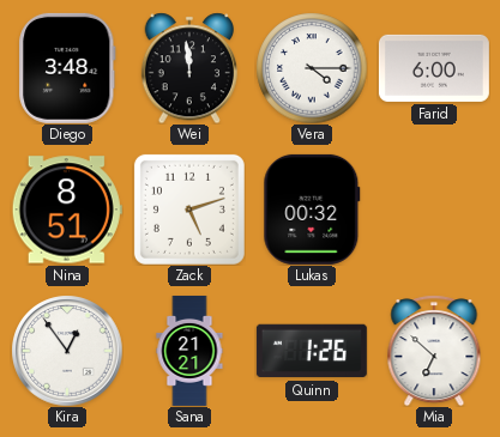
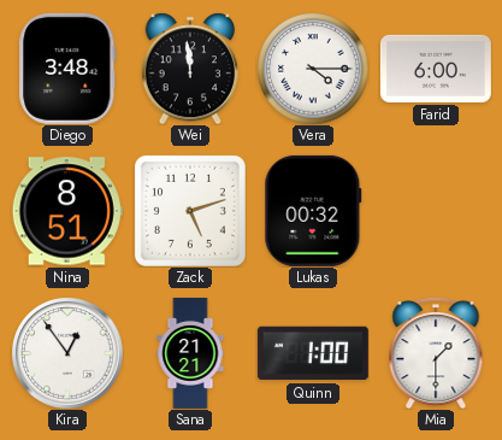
Quinn: 1:26 -> 1:00 (313, 353)
Mia: 6:52 -> 1:30 (436, 353)
